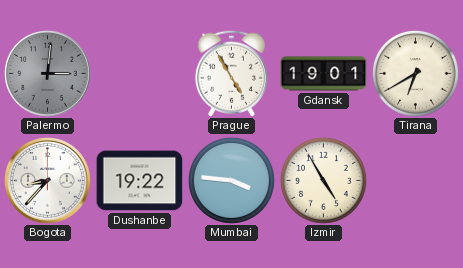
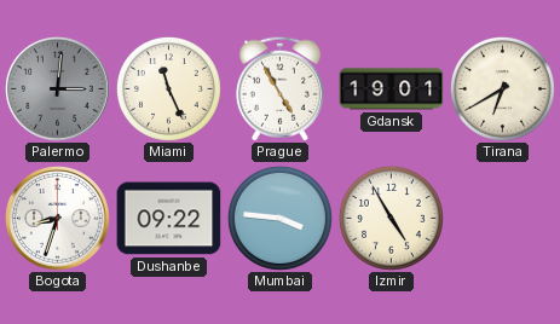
Miami: none -> 11:26 (168, 88)
Bogota: 8:37 -> 8:33 (58, 219)
Dushanbe: 19:22 -> 09:22 (169, 219)
